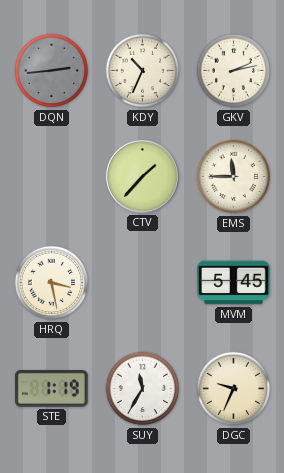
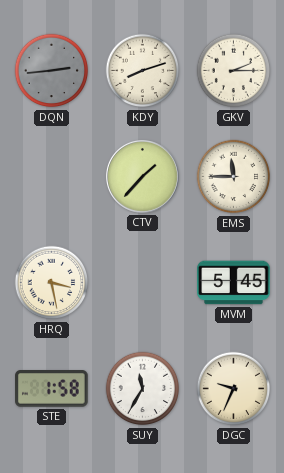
KDY: 10:34 -> 8:12 (143, 71)
GKV: 2:13 -> 2:15 (234, 71)
STE: 1:19 -> 1:58 (52, 389)
